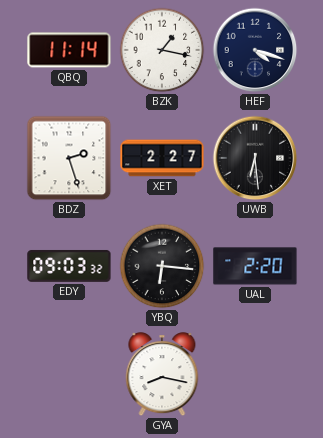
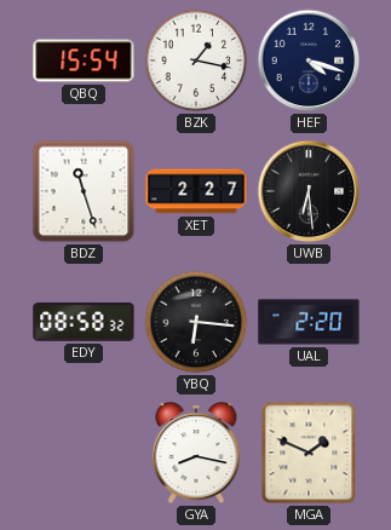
QBQ: 11:14 -> 15:54 (84, 61)
BDZ: 2:27 -> 11:27 (84, 191)
EDY: 09:03 -> 08:58 (84, 322)
MGA: none -> 1:49 (309, 453)
